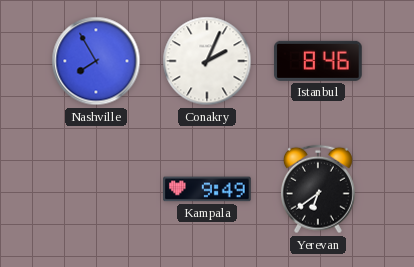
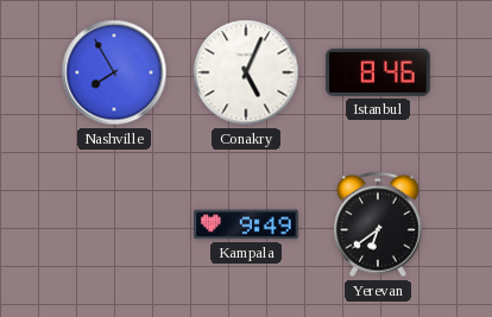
Conakry: 2:04 -> 5:04 (246, 72)
